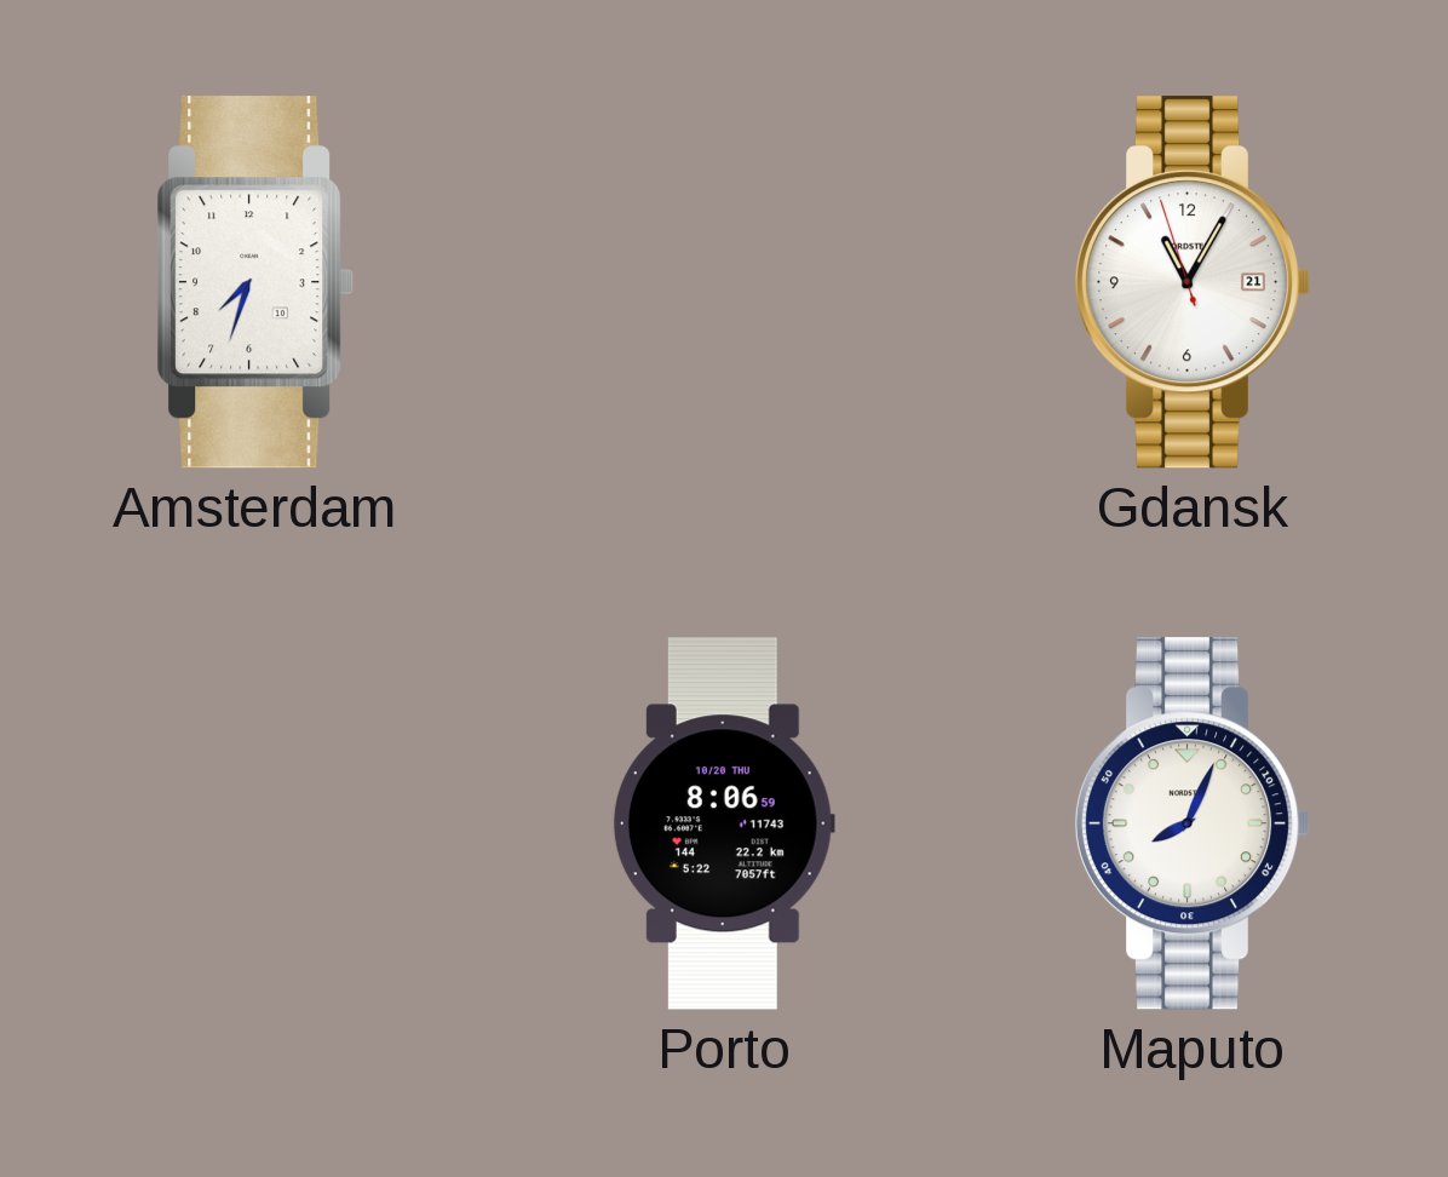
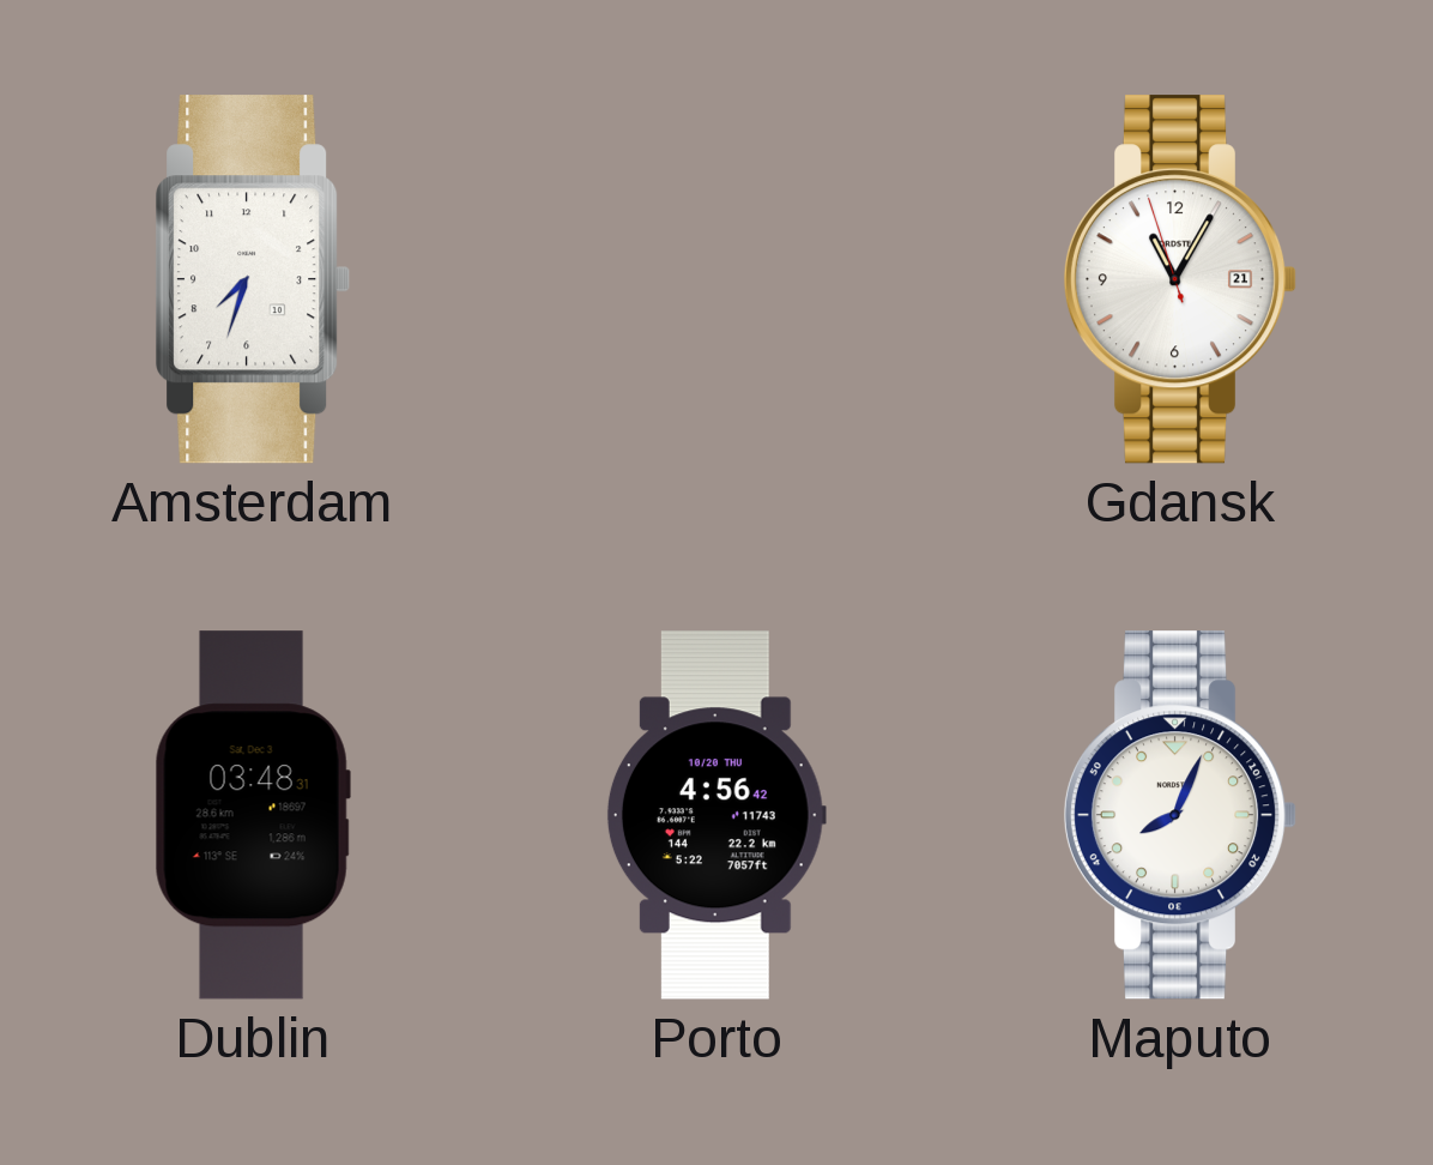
Dublin: none -> 03:48 (253, 815)
Porto: 8:06 -> 4:56 (716, 815)
